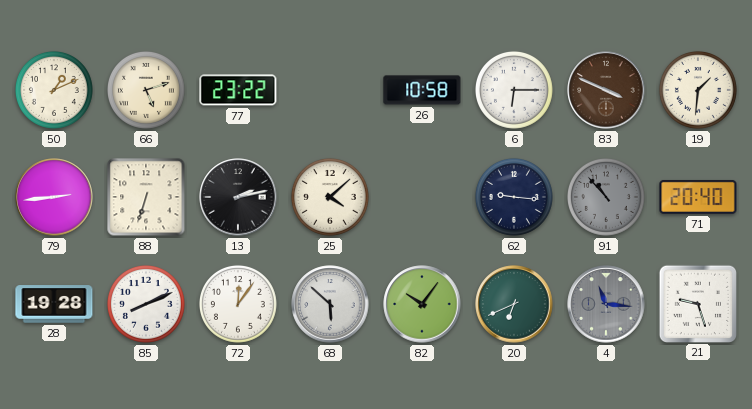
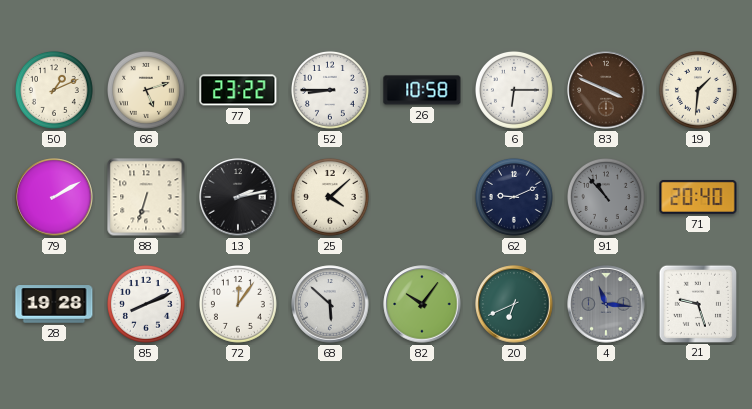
52: none -> 8:45 (330, 90)
79: 2:44 -> 2:10 (54, 197)
62: 9:16 -> 9:11 (514, 197)
